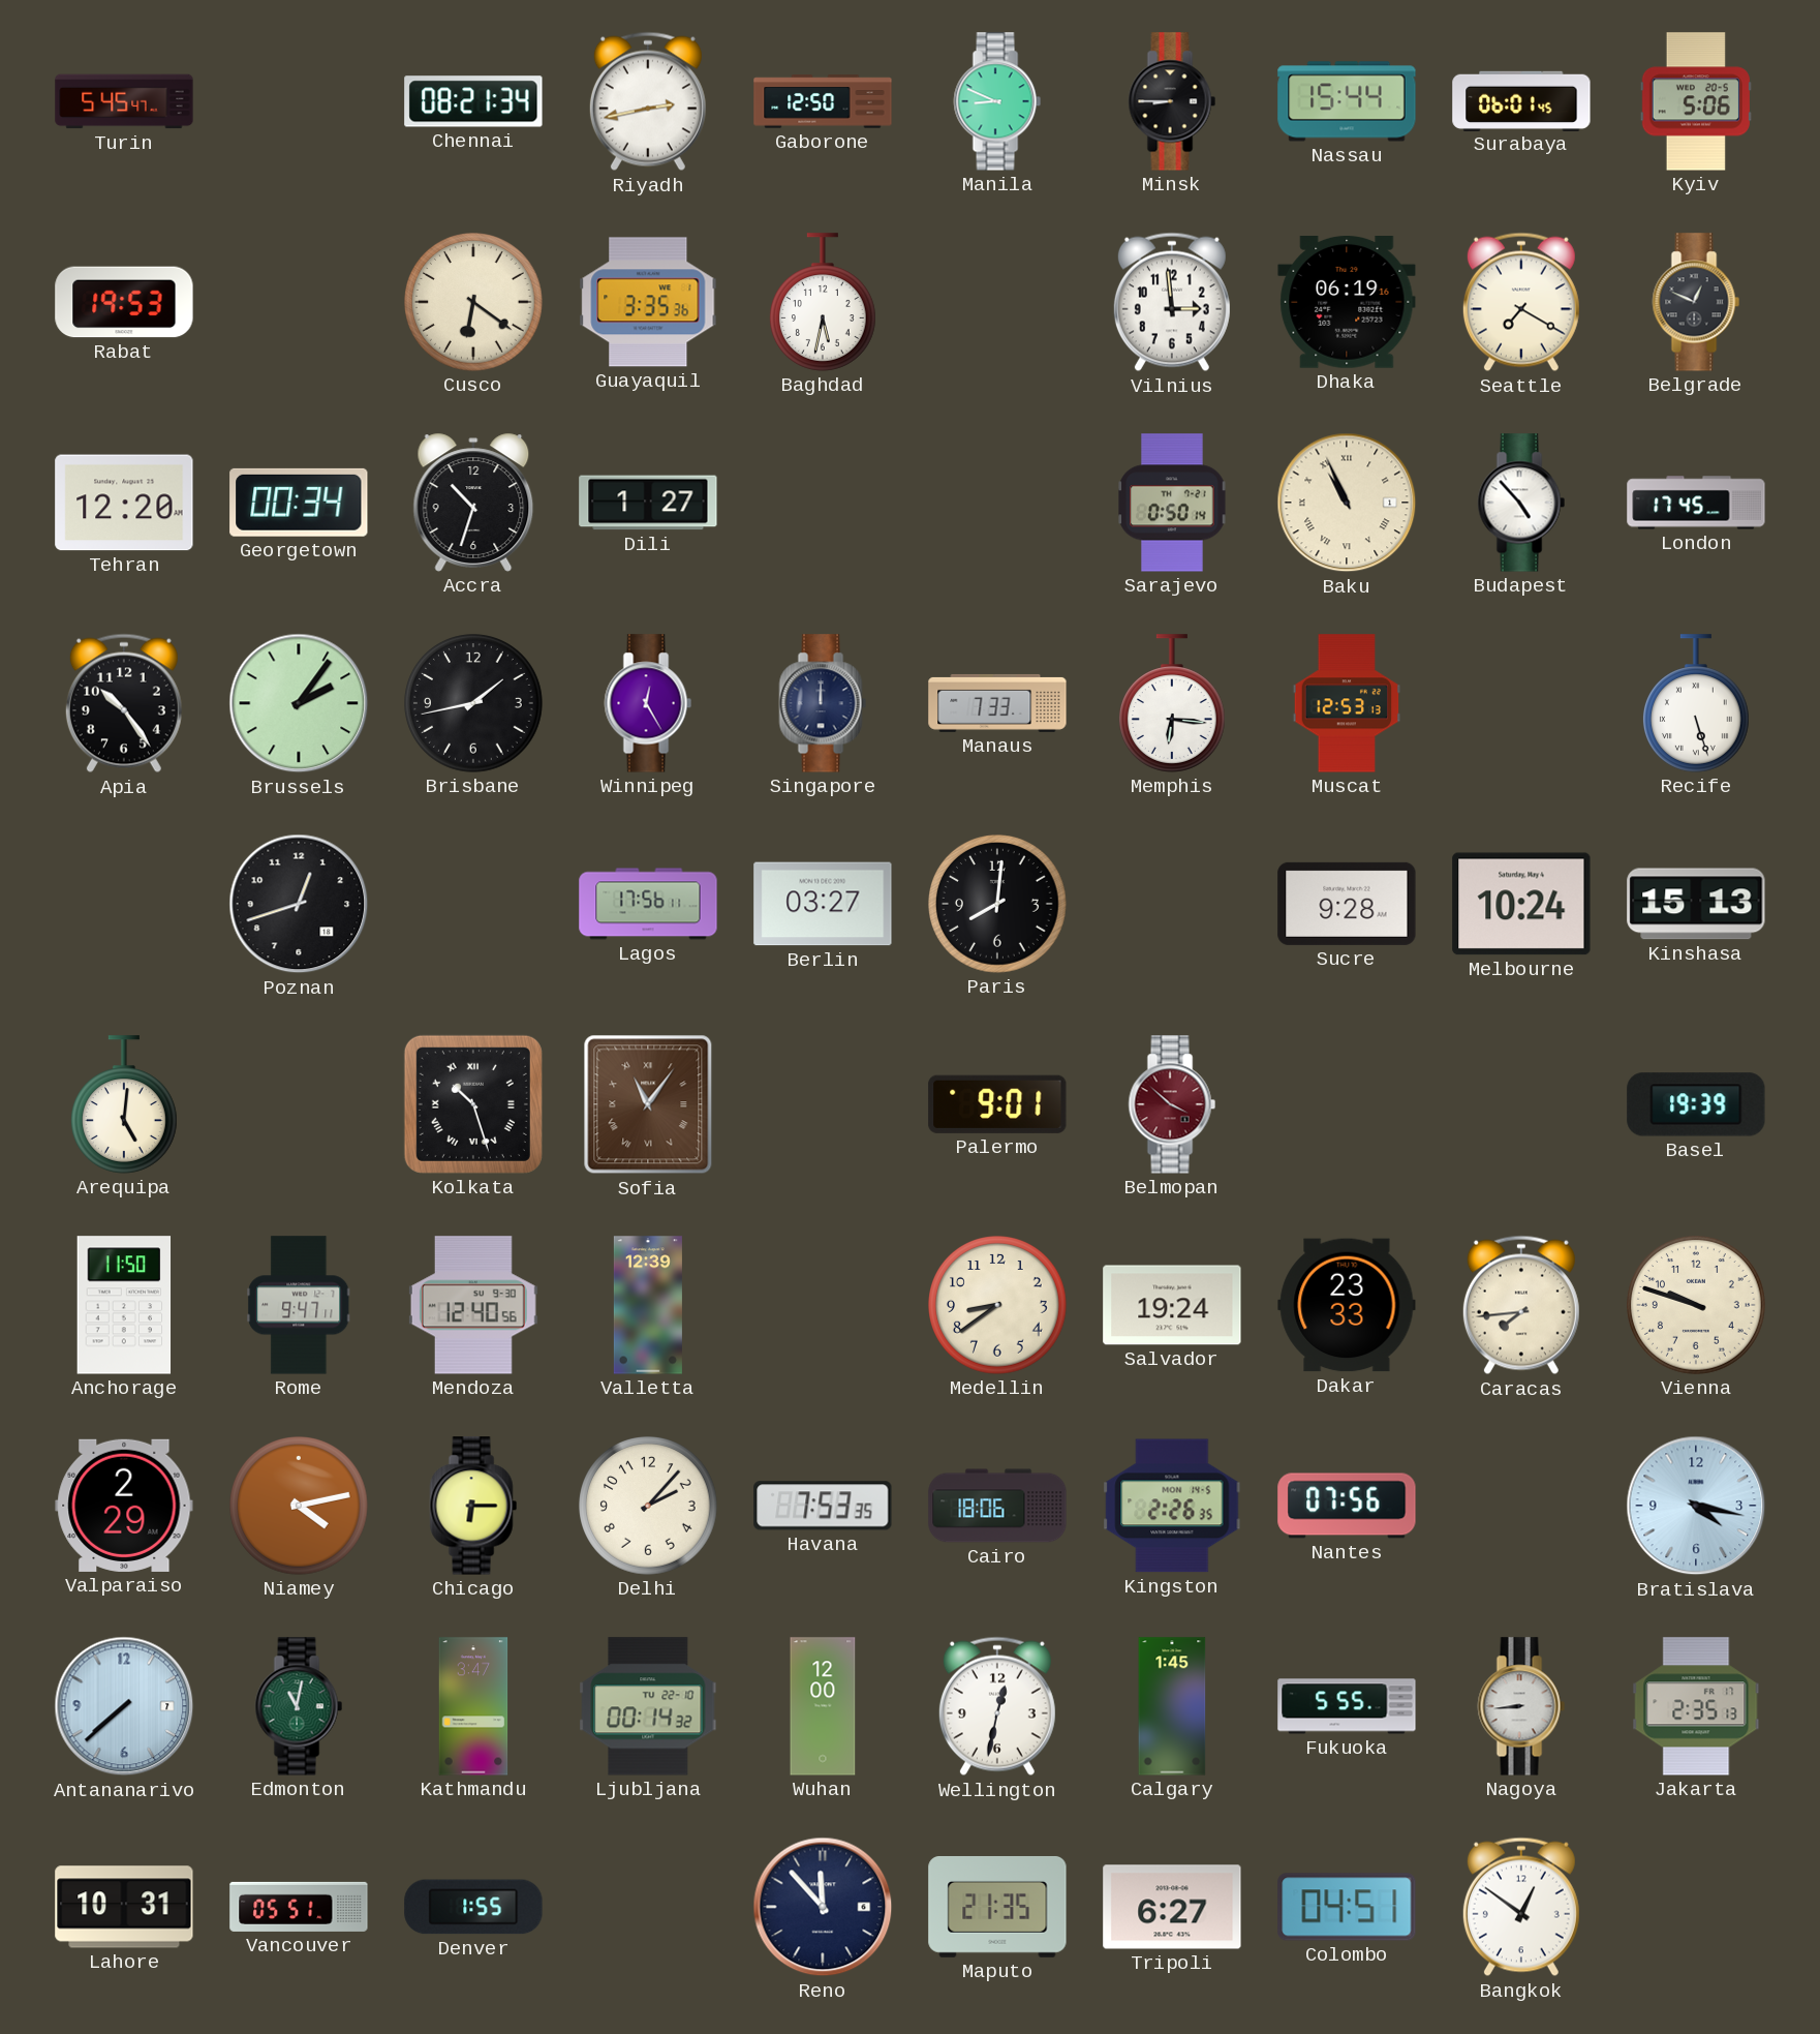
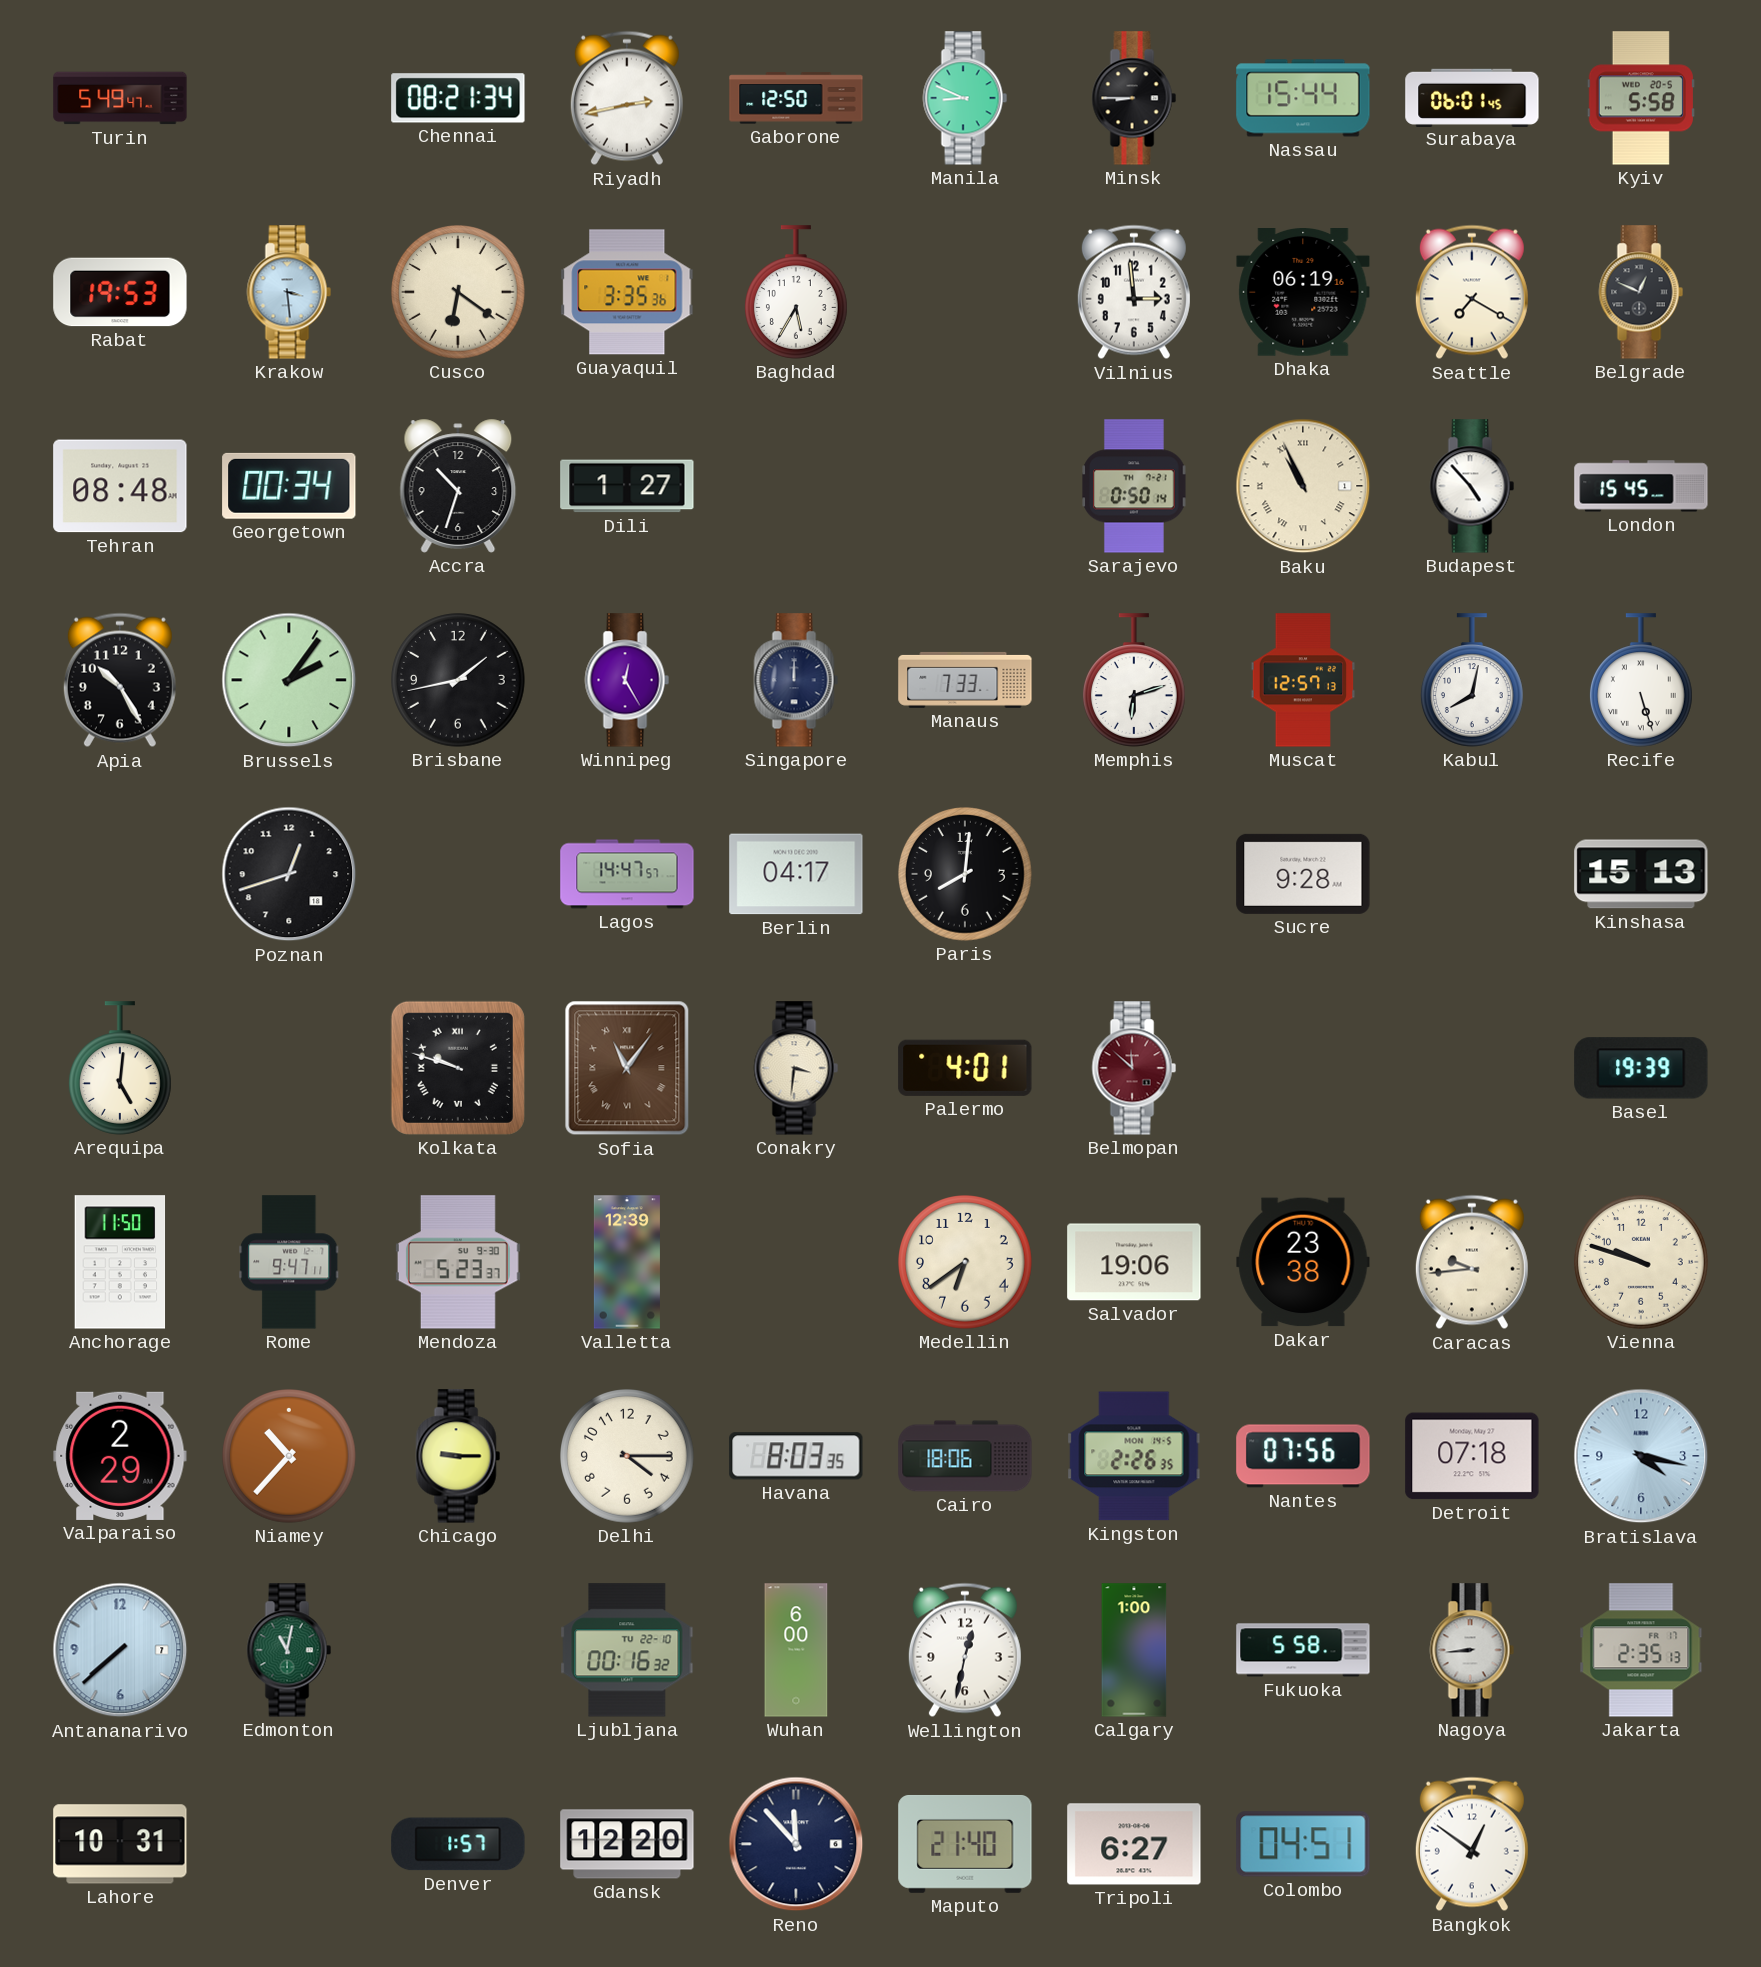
Turin: 5:45 -> 5:49 (120, 98)
Kyiv: 5:06 -> 5:58 (1641, 98)
Krakow: none -> 3:29 (289, 292)
Baghdad: 5:32 -> 5:35 (797, 292)
Tehran: 12:20 -> 08:48 (120, 486)
London: 17:45 -> 15:45 (1641, 486)
Apia: 10:24 -> 10:25 (120, 680)
Memphis: 6:16 -> 6:12 (1135, 680)
Muscat: 12:53 -> 12:57 (1303, 680)
Kabul: none -> 8:02 (1473, 680)
Lagos: 17:56 -> 14:47 (627, 874)
Berlin: 03:27 -> 04:17 (796, 874)
Melbourne: 10:24 -> none (1521, 904)
Kolkata: 10:27 -> 9:48 (458, 1068)
Conakry: none -> 3:31 (796, 1068)
Palermo: 9:01 -> 4:01 (965, 1068)
Belmopan: 3:52 -> 11:52 (1134, 1068)
Mendoza: 12:40 -> 5:23 (458, 1262)
Medellin: 8:39 -> 6:39 (965, 1262)
Salvador: 19:24 -> 19:06 (1134, 1262)
Dakar: 23:33 -> 23:38 (1303, 1262)
Caracas: 7:44 -> 9:44 (1472, 1262)
Niamey: 4:13 -> 10:37 (289, 1456)
Chicago: 6:15 -> 9:15 (458, 1456)
Delhi: 2:07 -> 4:15 (627, 1456)
Havana: 7:53 -> 8:03 (796, 1456)
Detroit: none -> 07:18 (1472, 1456)
Kathmandu: 3:47 -> none (473, 1706)
Ljubljana: 00:14 -> 00:16 (627, 1650)
Wuhan: 12:00 -> 6:00 (796, 1650)
Calgary: 1:45 -> 1:00 (1134, 1650)
Fukuoka: 5:55 -> 5:58 (1303, 1650)
Vancouver: 05:51 -> none (299, 1907)
Denver: 1:55 -> 1:57 (458, 1844)
Gdansk: none -> 12:20 (627, 1844)
Maputo: 21:35 -> 21:40 (965, 1844)
